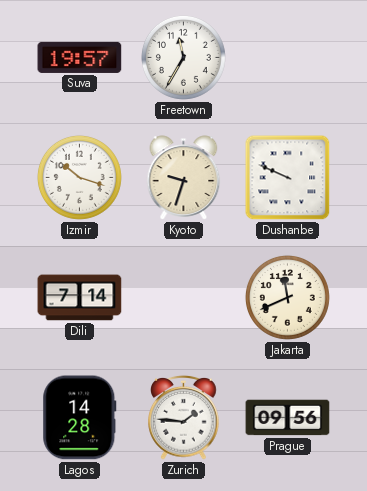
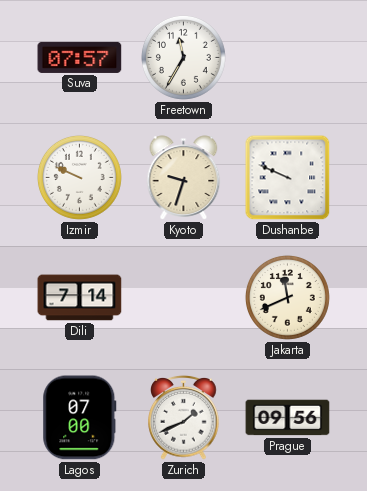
Suva: 19:57 -> 07:57 (80, 57)
Izmir: 10:18 -> 9:49 (79, 177)
Lagos: 14:28 -> 07:00 (80, 418)
Zurich: 1:46 -> 1:41 (184, 417)
